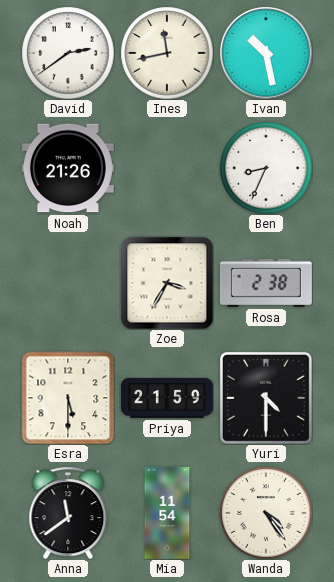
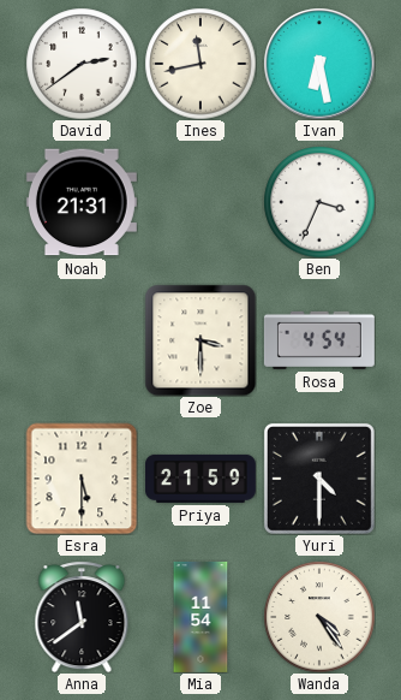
Ivan: 10:28 -> 6:28 (319, 64)
Noah: 21:26 -> 21:31 (82, 202)
Ben: 8:34 -> 3:34 (319, 202)
Zoe: 3:35 -> 3:30 (200, 340)
Rosa: 2:38 -> 4:54 (319, 340)
